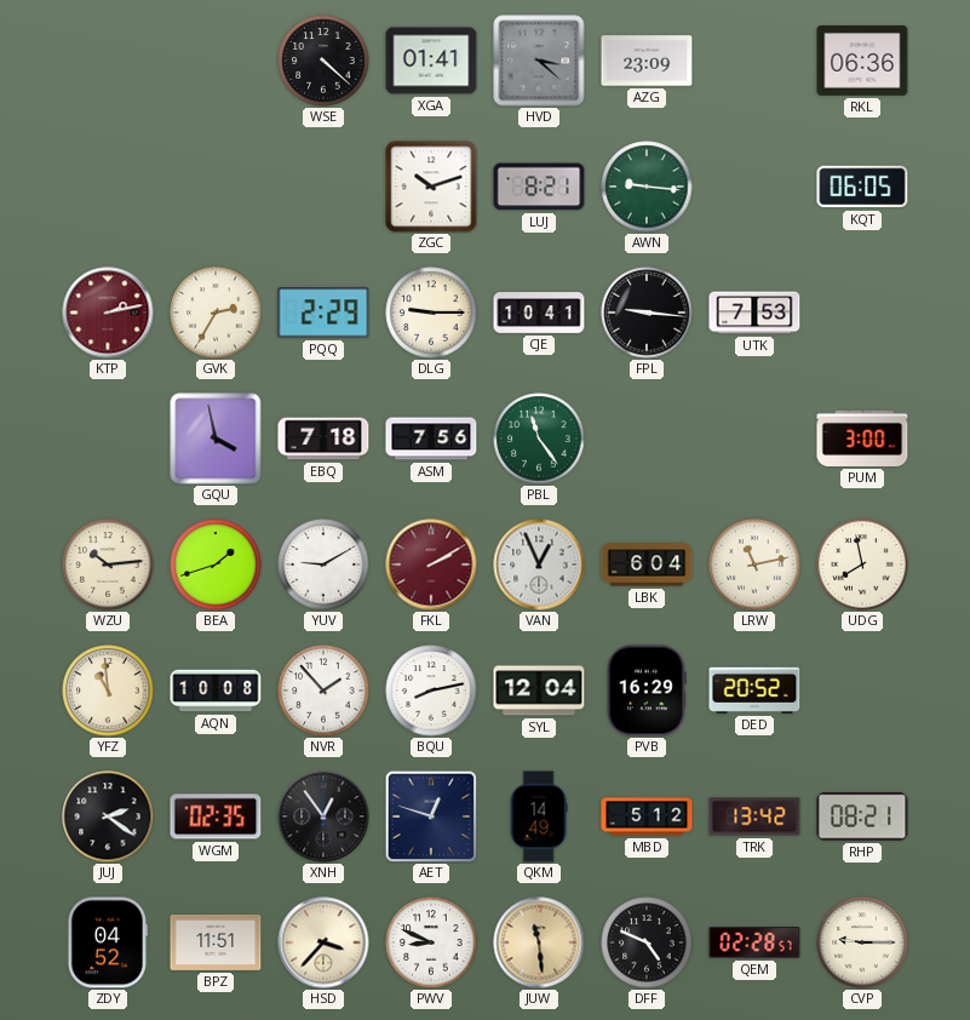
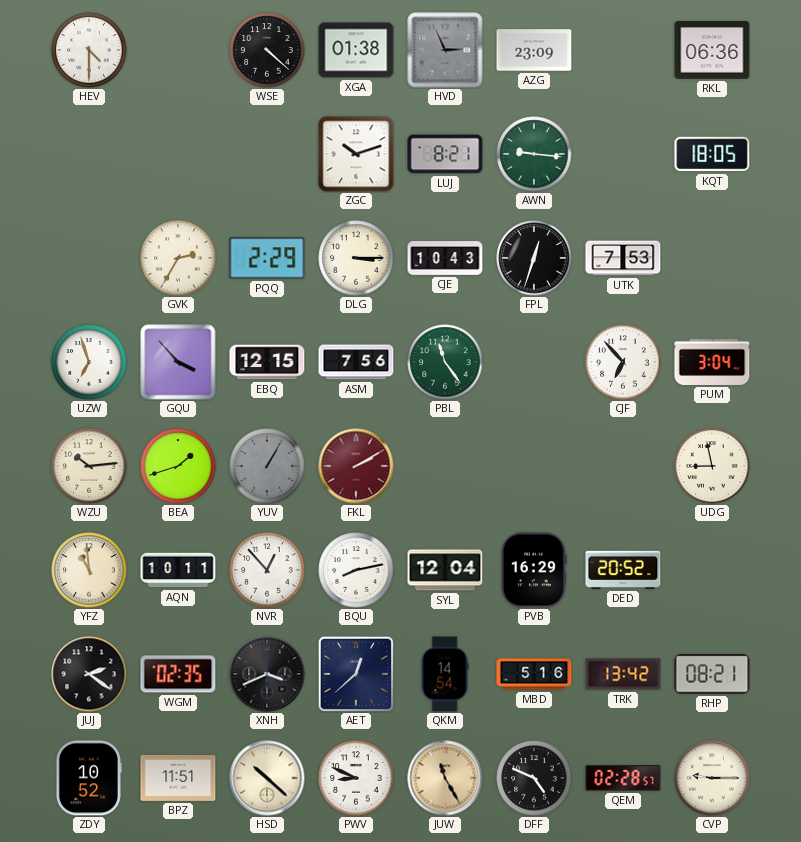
HEV: none -> 4:30 (89, 50)
XGA: 01:41 -> 01:38 (356, 50)
HVD: 3:22 -> 2:56 (445, 50)
KQT: 06:05 -> 18:05 (712, 154)
KTP: 2:13 -> none (108, 313)
DLG: 9:15 -> 3:15 (356, 258)
CJE: 10:41 -> 10:43 (445, 258)
FPL: 9:16 -> 12:33 (534, 258)
UZW: none -> 6:57 (89, 362)
GQU: 3:58 -> 3:53 (178, 362)
EBQ: 7:18 -> 12:15 (267, 362)
CJF: none -> 6:53 (623, 362)
PUM: 3:00 -> 3:04 (712, 362)
YUV: 9:10 -> 1:05 (267, 466)
YUV dial: white -> grey (267, 466)
VAN: 12:56 -> none (539, 565)
LBK: 6:04 -> none (647, 565)
LRW: 11:13 -> none (754, 565)
UDG: 7:58 -> 8:58 (712, 466)
AQN: 10:08 -> 10:11 (178, 570)
NVR: 1:53 -> 12:53 (267, 570)
XNH: 12:54 -> 3:41 (267, 674)
AET: 12:48 -> 12:38 (356, 674)
QKM: 14:49 -> 14:54 (445, 674)
MBD: 5:12 -> 5:16 (534, 674)
ZDY: 04:52 -> 10:52 (88, 778)
HSD: 3:37 -> 10:22 (267, 778)
JUW: 11:29 -> 11:25 (445, 778)
